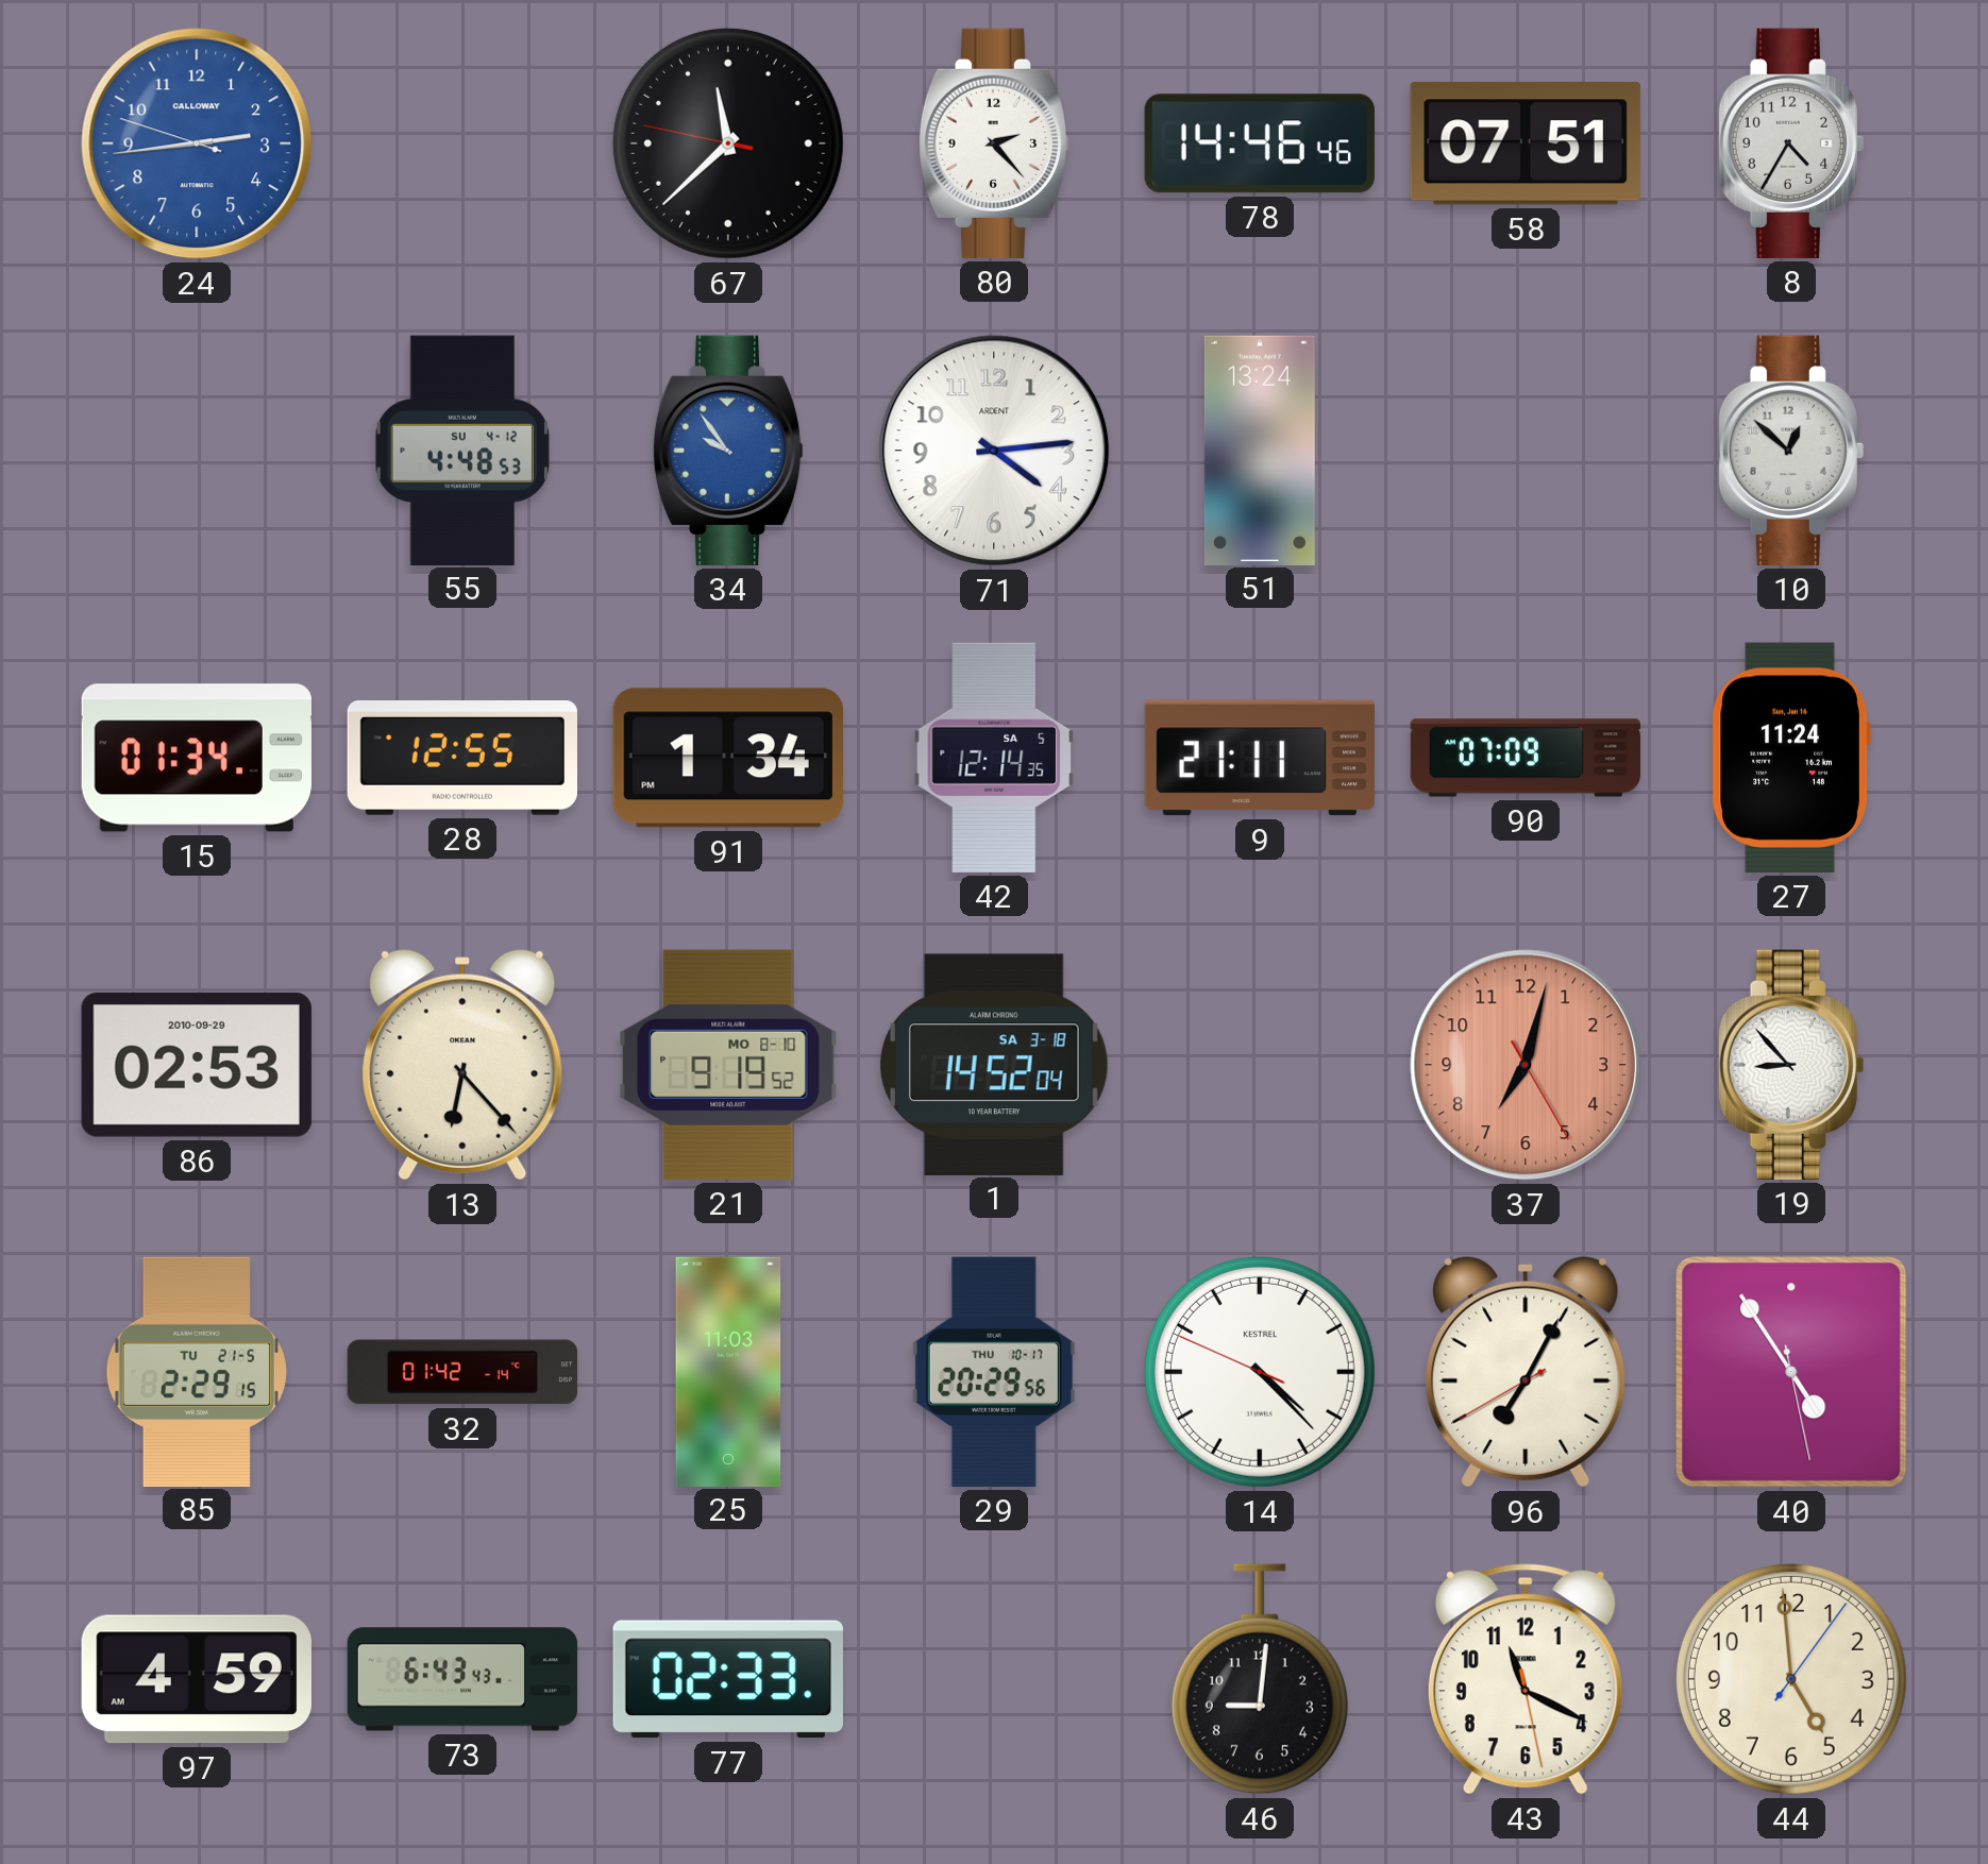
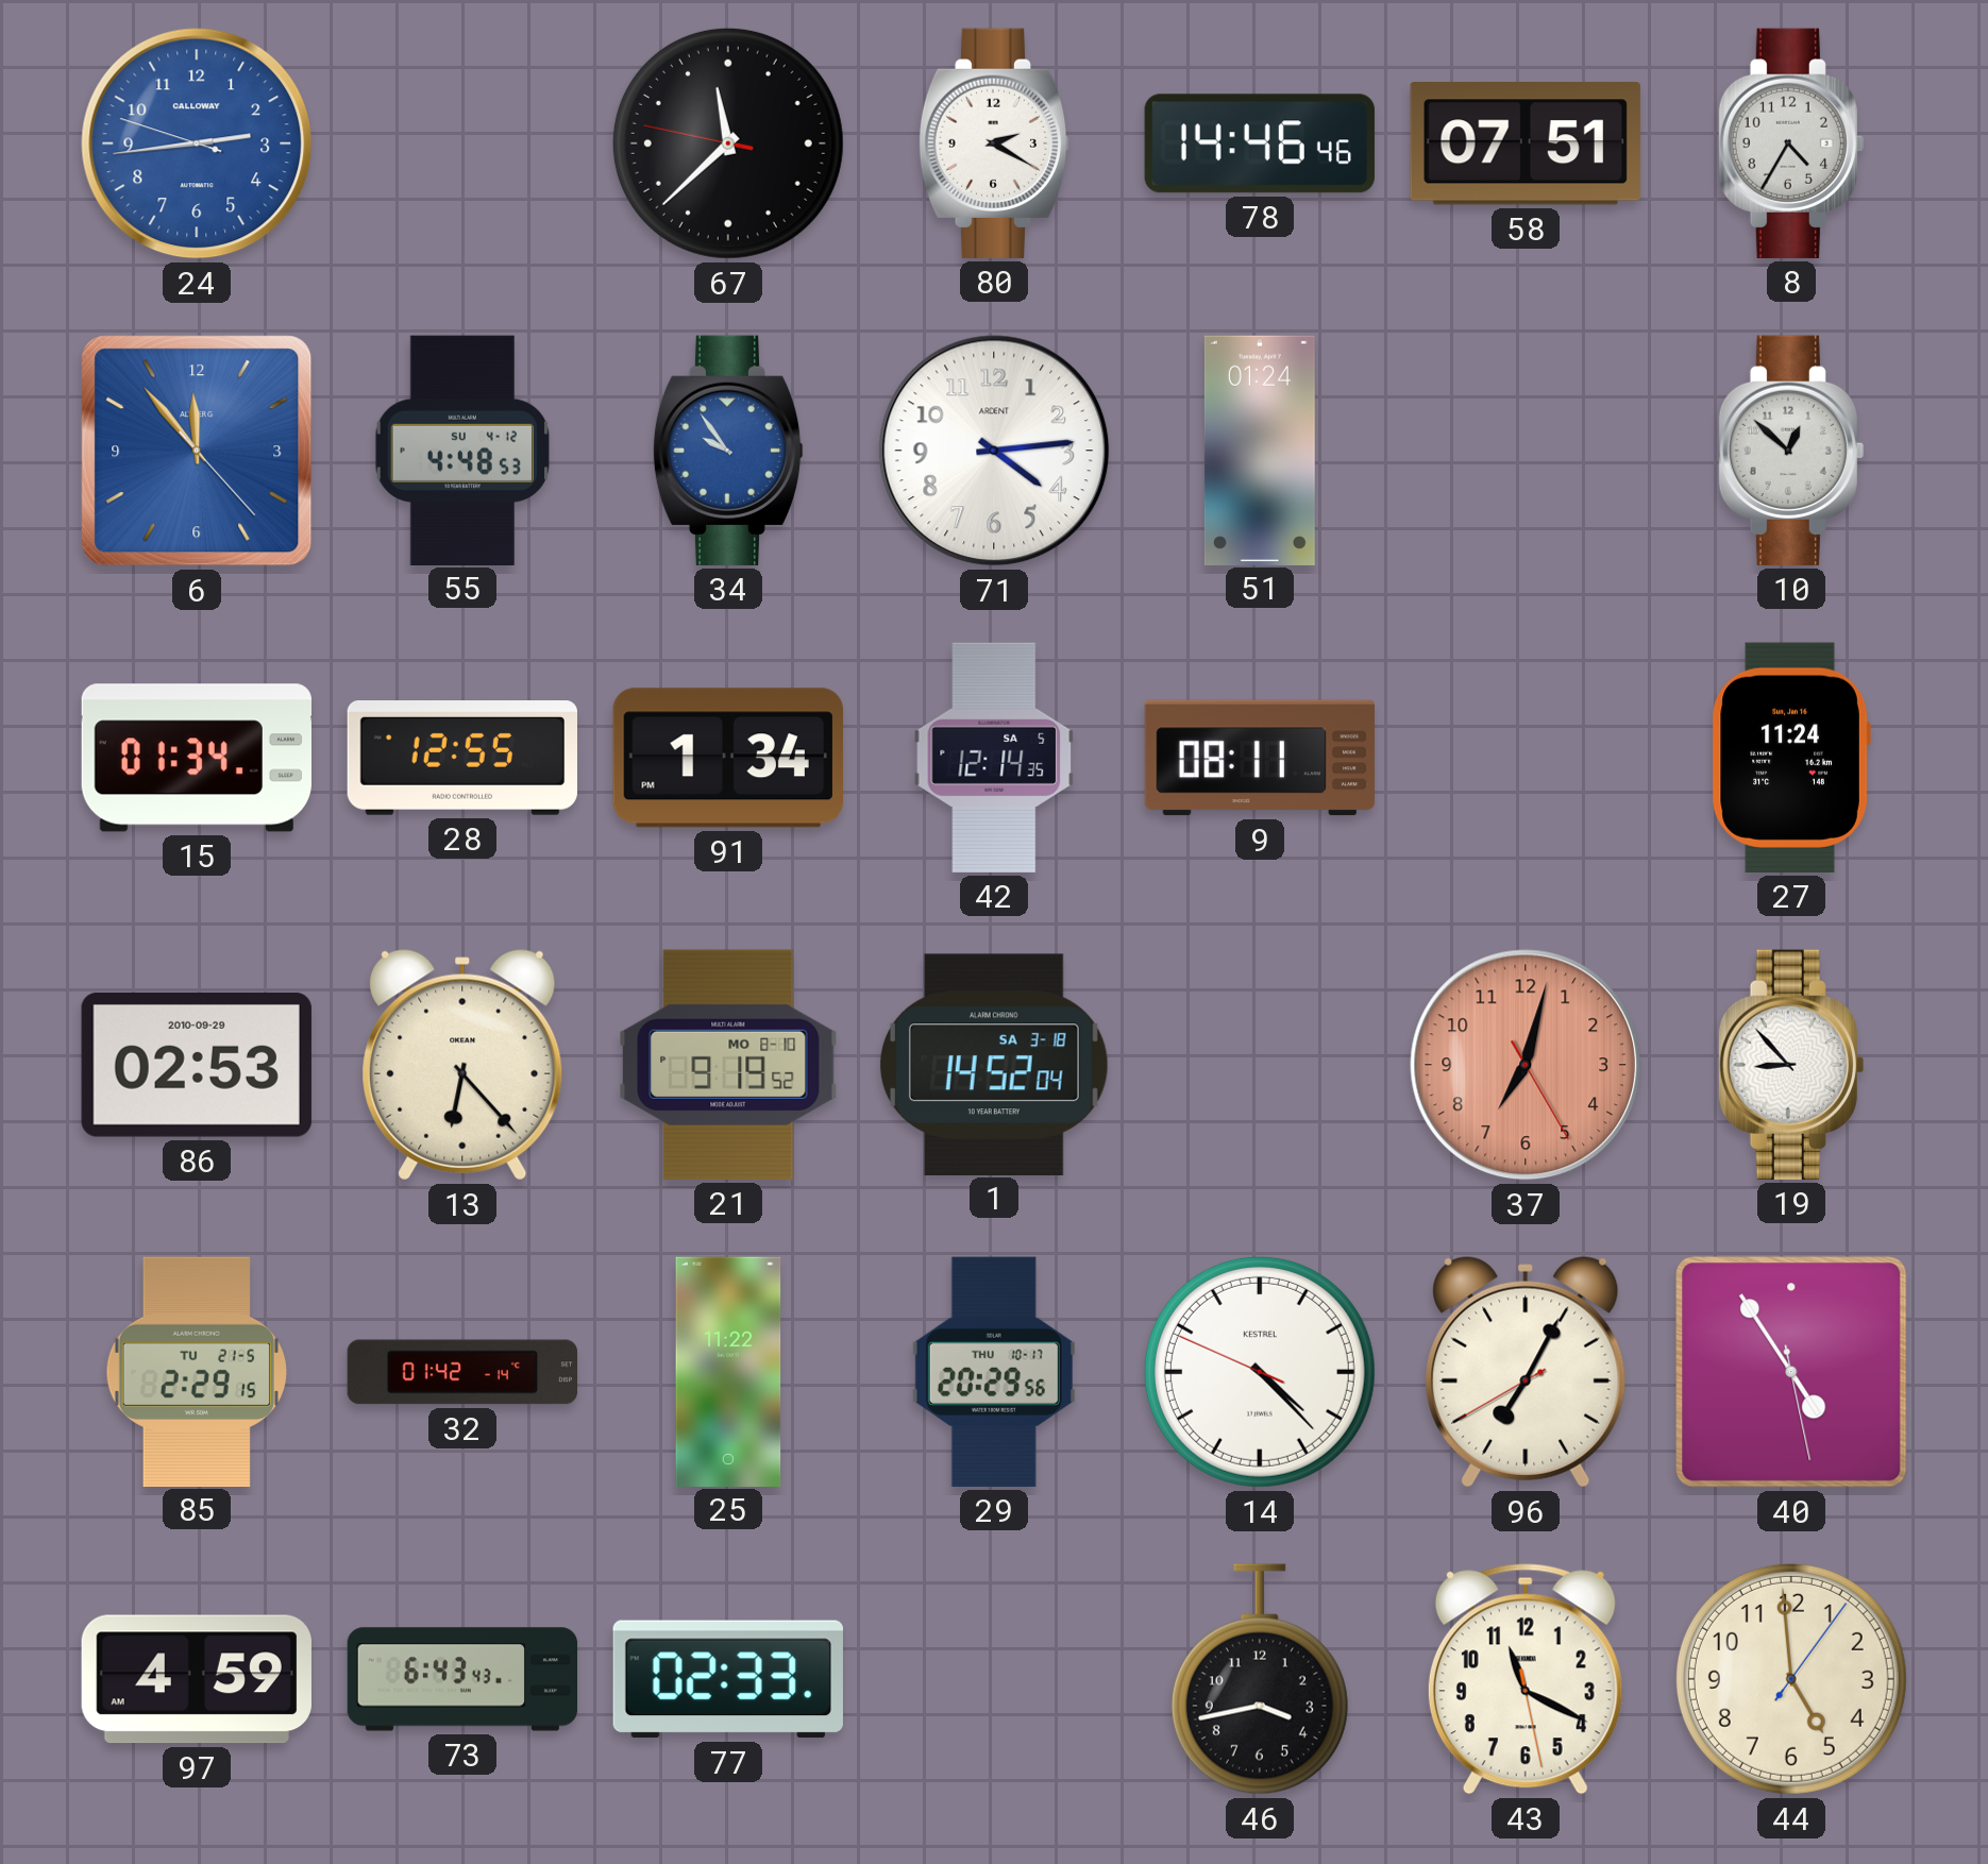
80: 2:23 -> 2:20 (994, 143)
6: none -> 11:53 (197, 451)
51: 13:24 -> 01:24 (1260, 450)
9: 21:11 -> 08:11 (1259, 758)
90: 07:09 -> none (1526, 758)
25: 11:03 -> 11:22 (728, 1371)
46: 9:01 -> 3:43 (1260, 1679)
